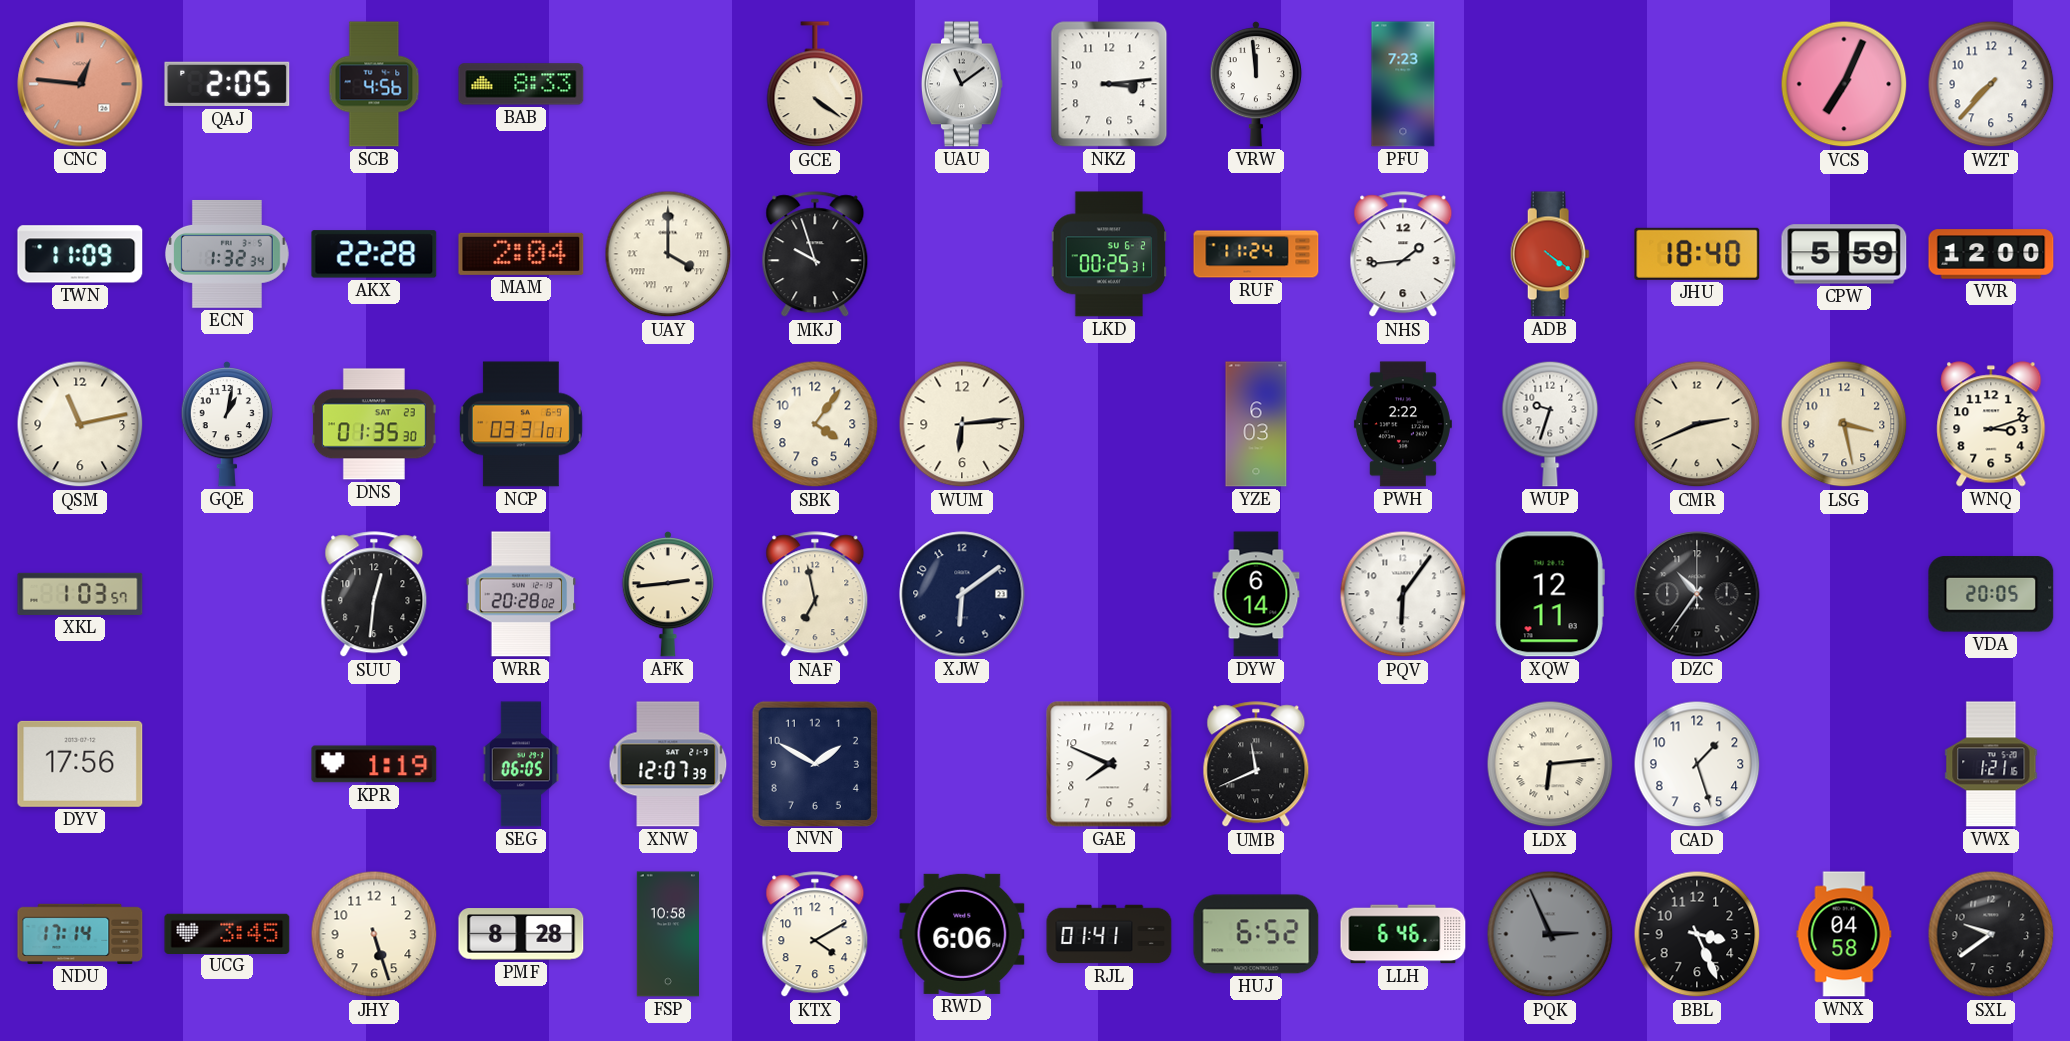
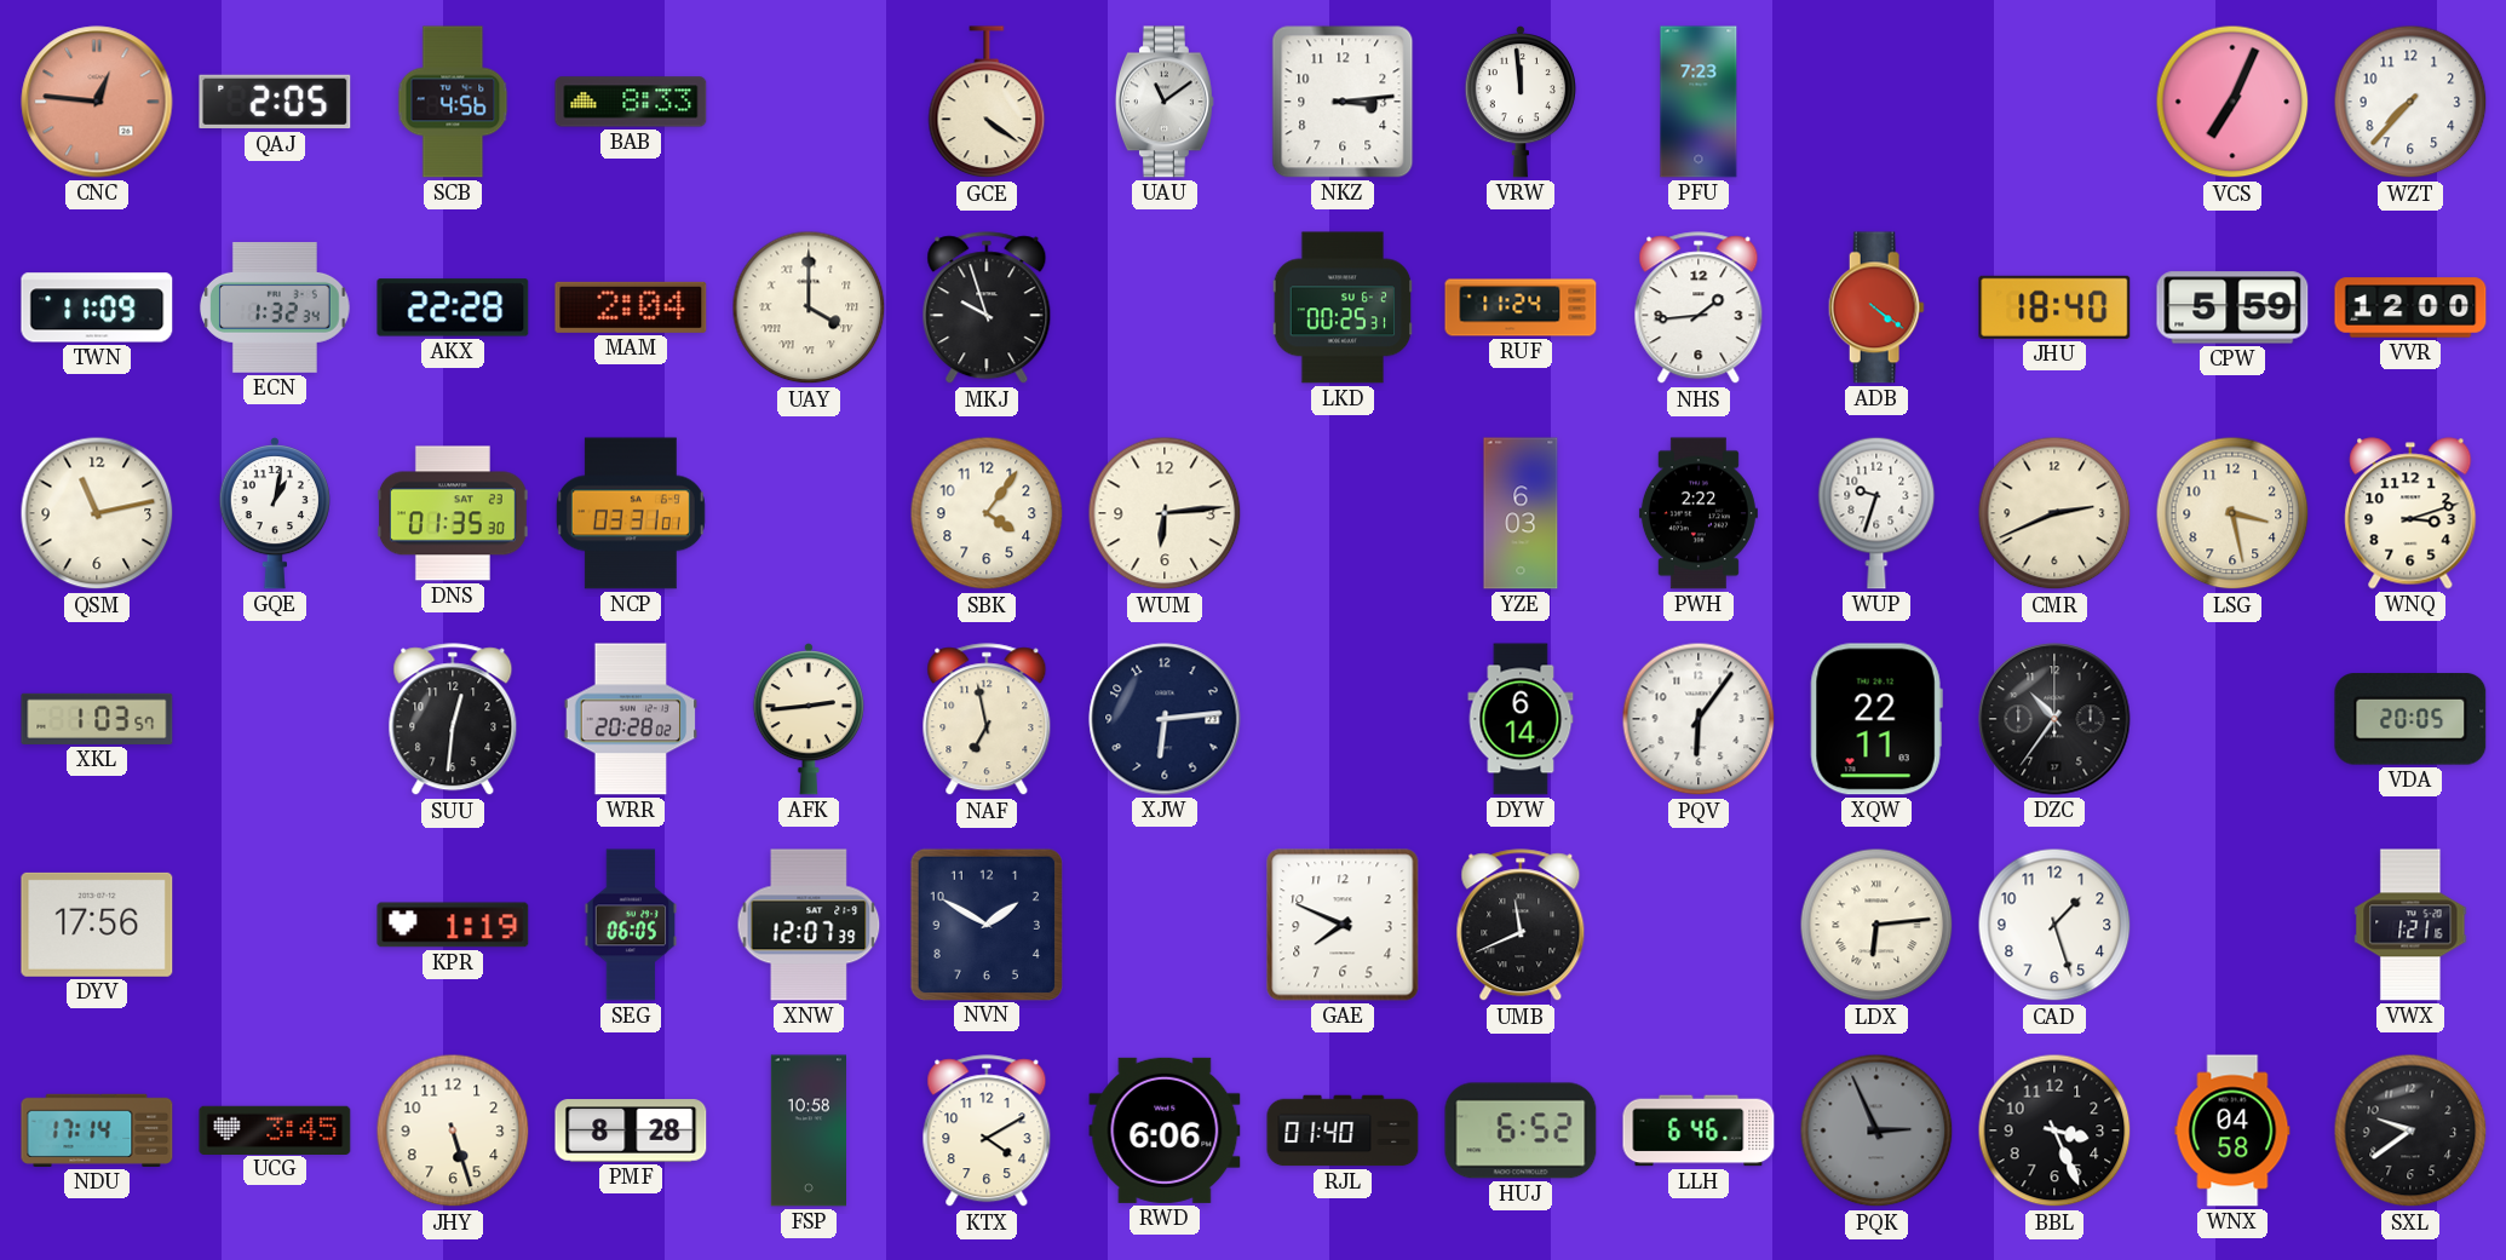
XJW: 6:09 -> 6:14 (1165, 719)
XQW: 12:11 -> 22:11 (1876, 719)
RJL: 01:41 -> 01:40 (1343, 1130)
